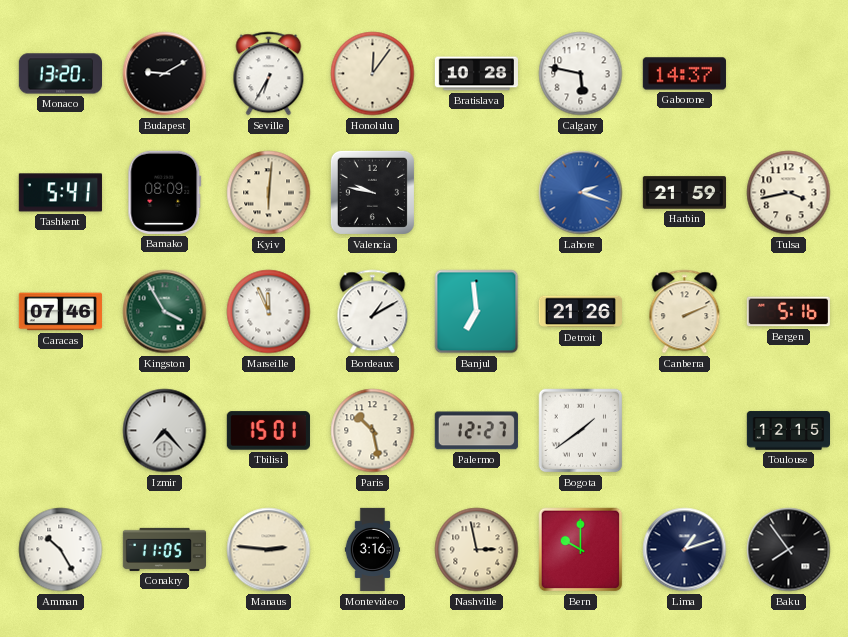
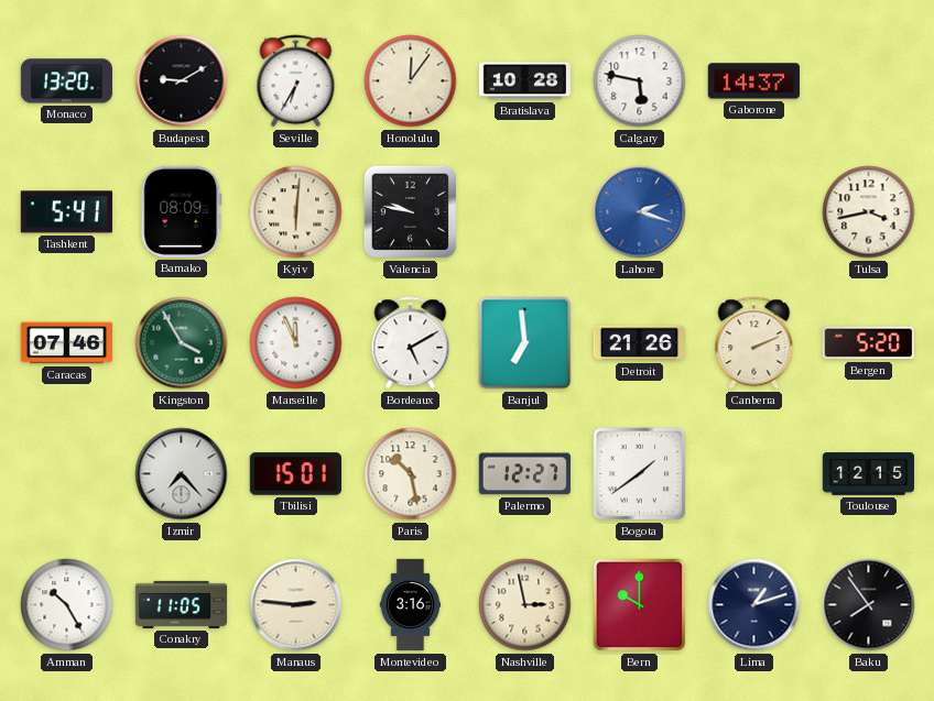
Harbin: 21:59 -> none (684, 193)
Bordeaux: 1:10 -> 5:10 (411, 343)
Bergen: 5:16 -> 5:20 (868, 343)
